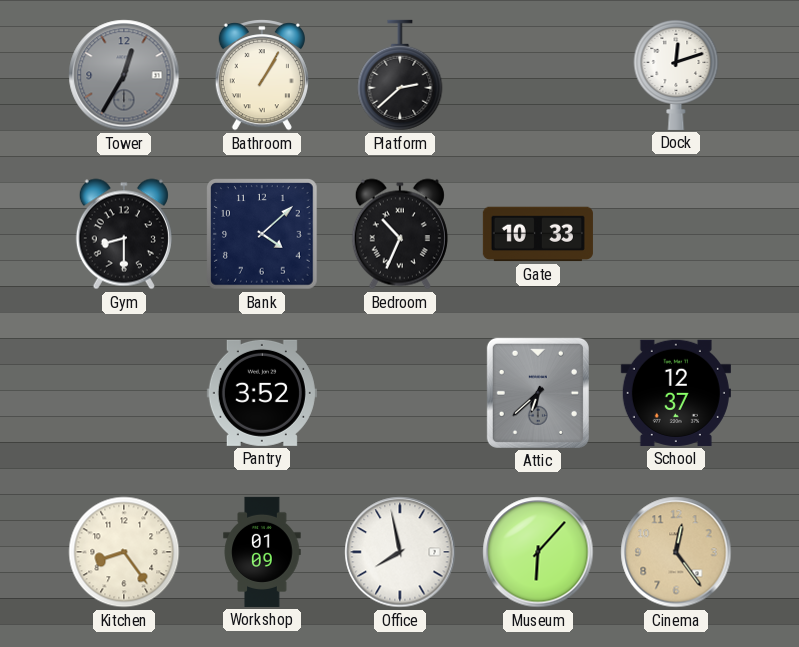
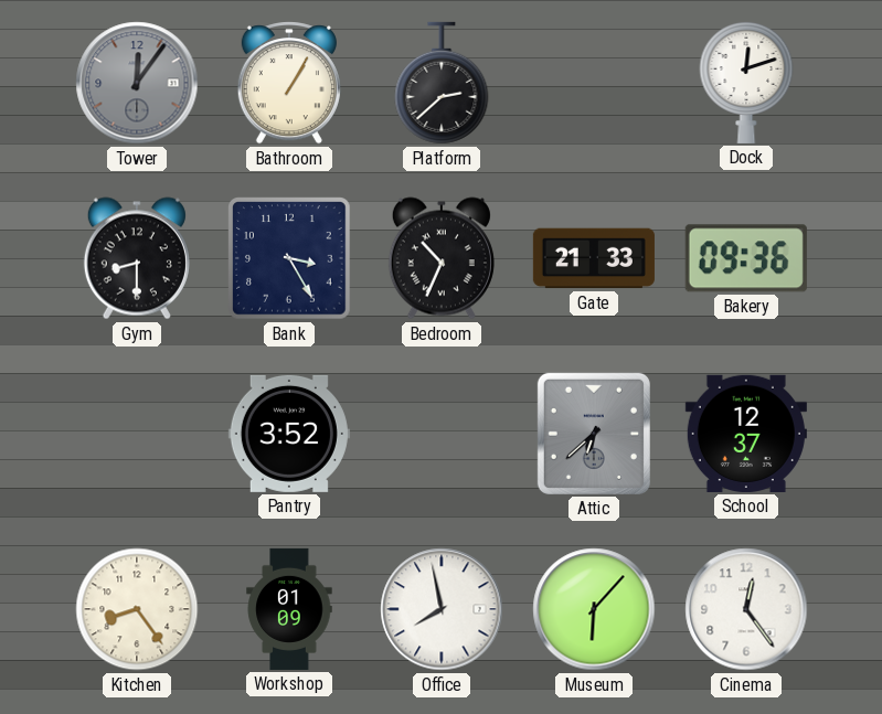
Tower: 12:35 -> 12:06 (137, 83)
Bank: 4:08 -> 3:25 (289, 258)
Gate: 10:33 -> 21:33 (594, 258)
Bakery: none -> 09:36 (746, 258)
Cinema dial: champagne -> white (746, 609)
